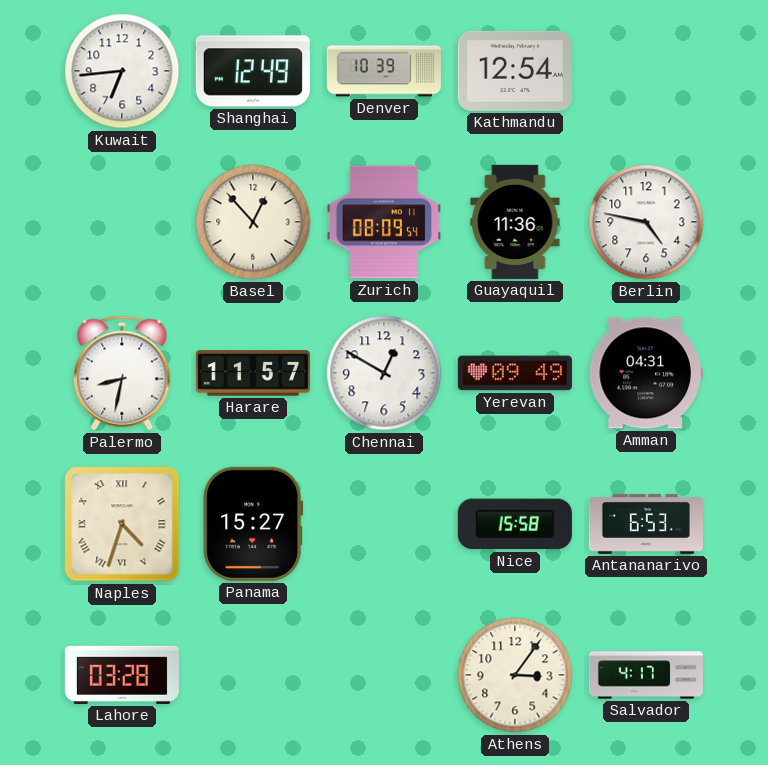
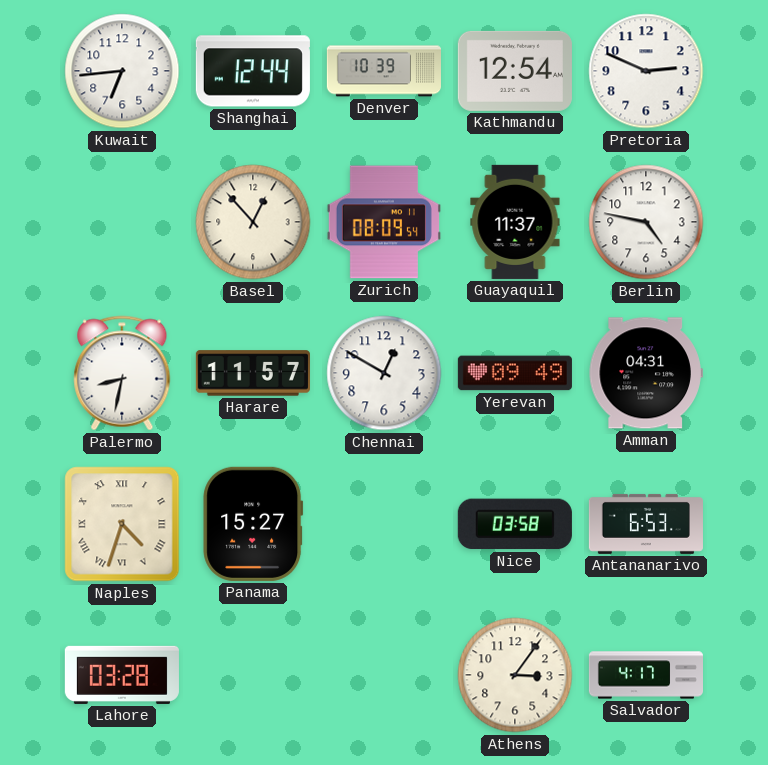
Shanghai: 12:49 -> 12:44 (253, 71)
Pretoria: none -> 2:49 (646, 71)
Guayaquil: 11:36 -> 11:37 (515, 222)
Nice: 15:58 -> 03:58 (515, 524)
